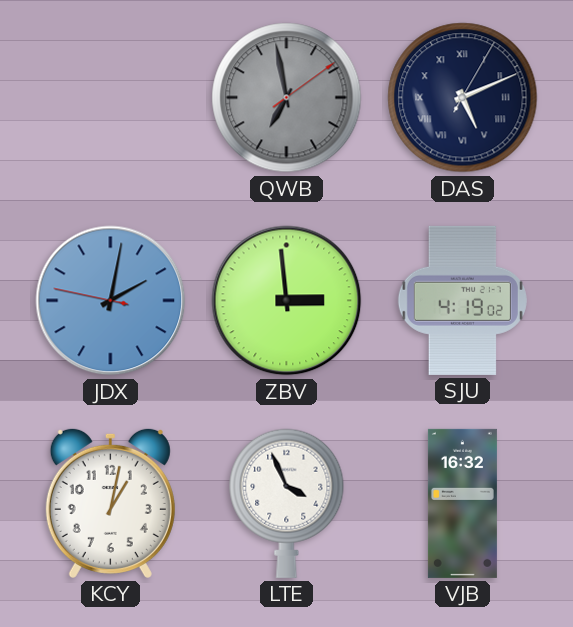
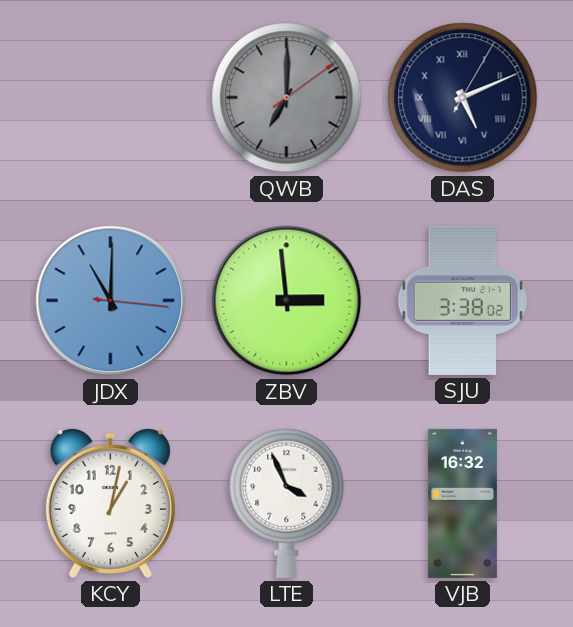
QWB: 6:58 -> 7:00 (287, 98)
JDX: 2:01 -> 11:00 (111, 301)
SJU: 4:19 -> 3:38 (462, 300)
